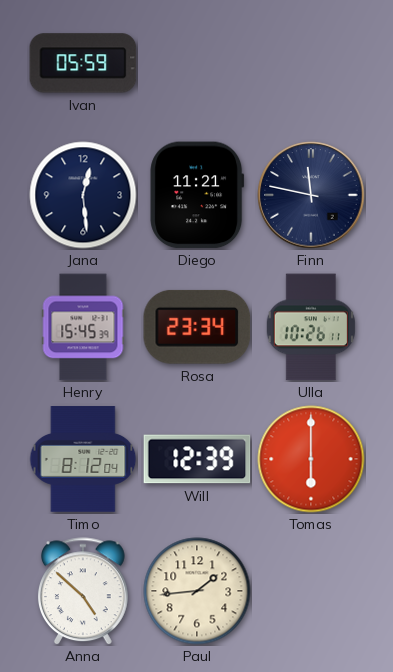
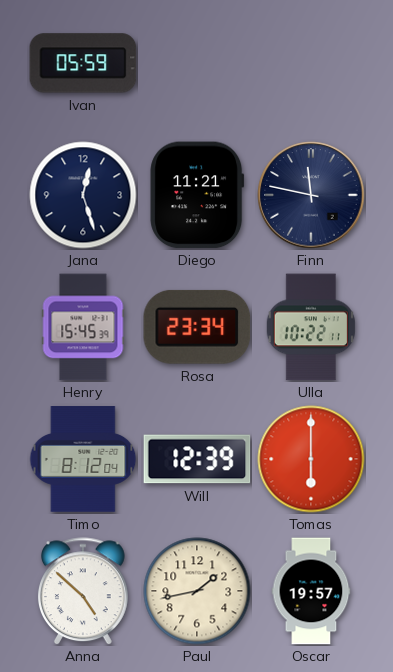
Jana: 12:29 -> 12:27 (83, 195)
Ulla: 10:26 -> 10:22 (311, 327)
Paul: 1:44 -> 1:43 (197, 591)
Oscar: none -> 19:57 (311, 591)
